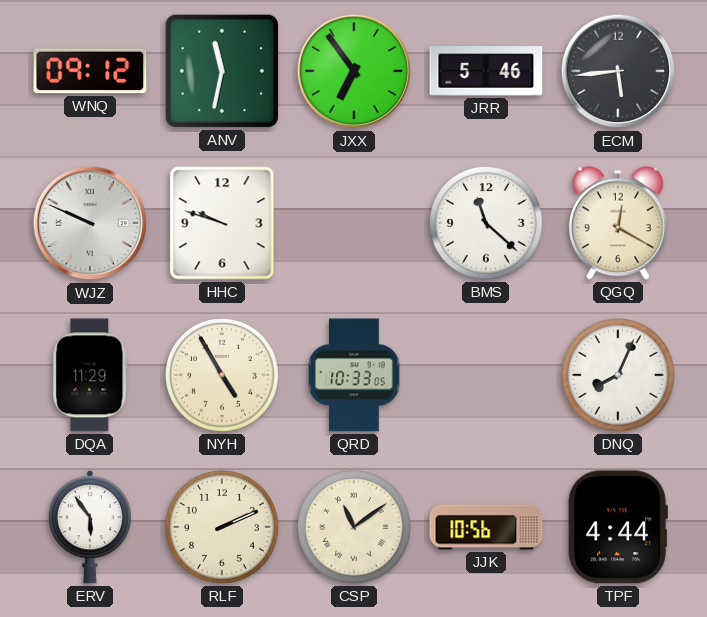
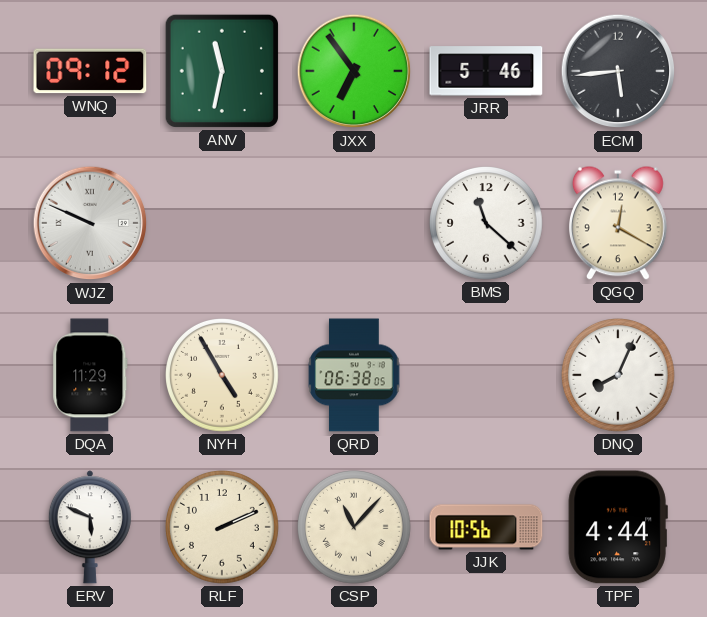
HHC: 9:48 -> none (222, 223)
QRD: 10:33 -> 06:38 (354, 375)
ERV: 5:54 -> 5:49 (90, 527)
CSP: 11:09 -> 11:07 (355, 528)
